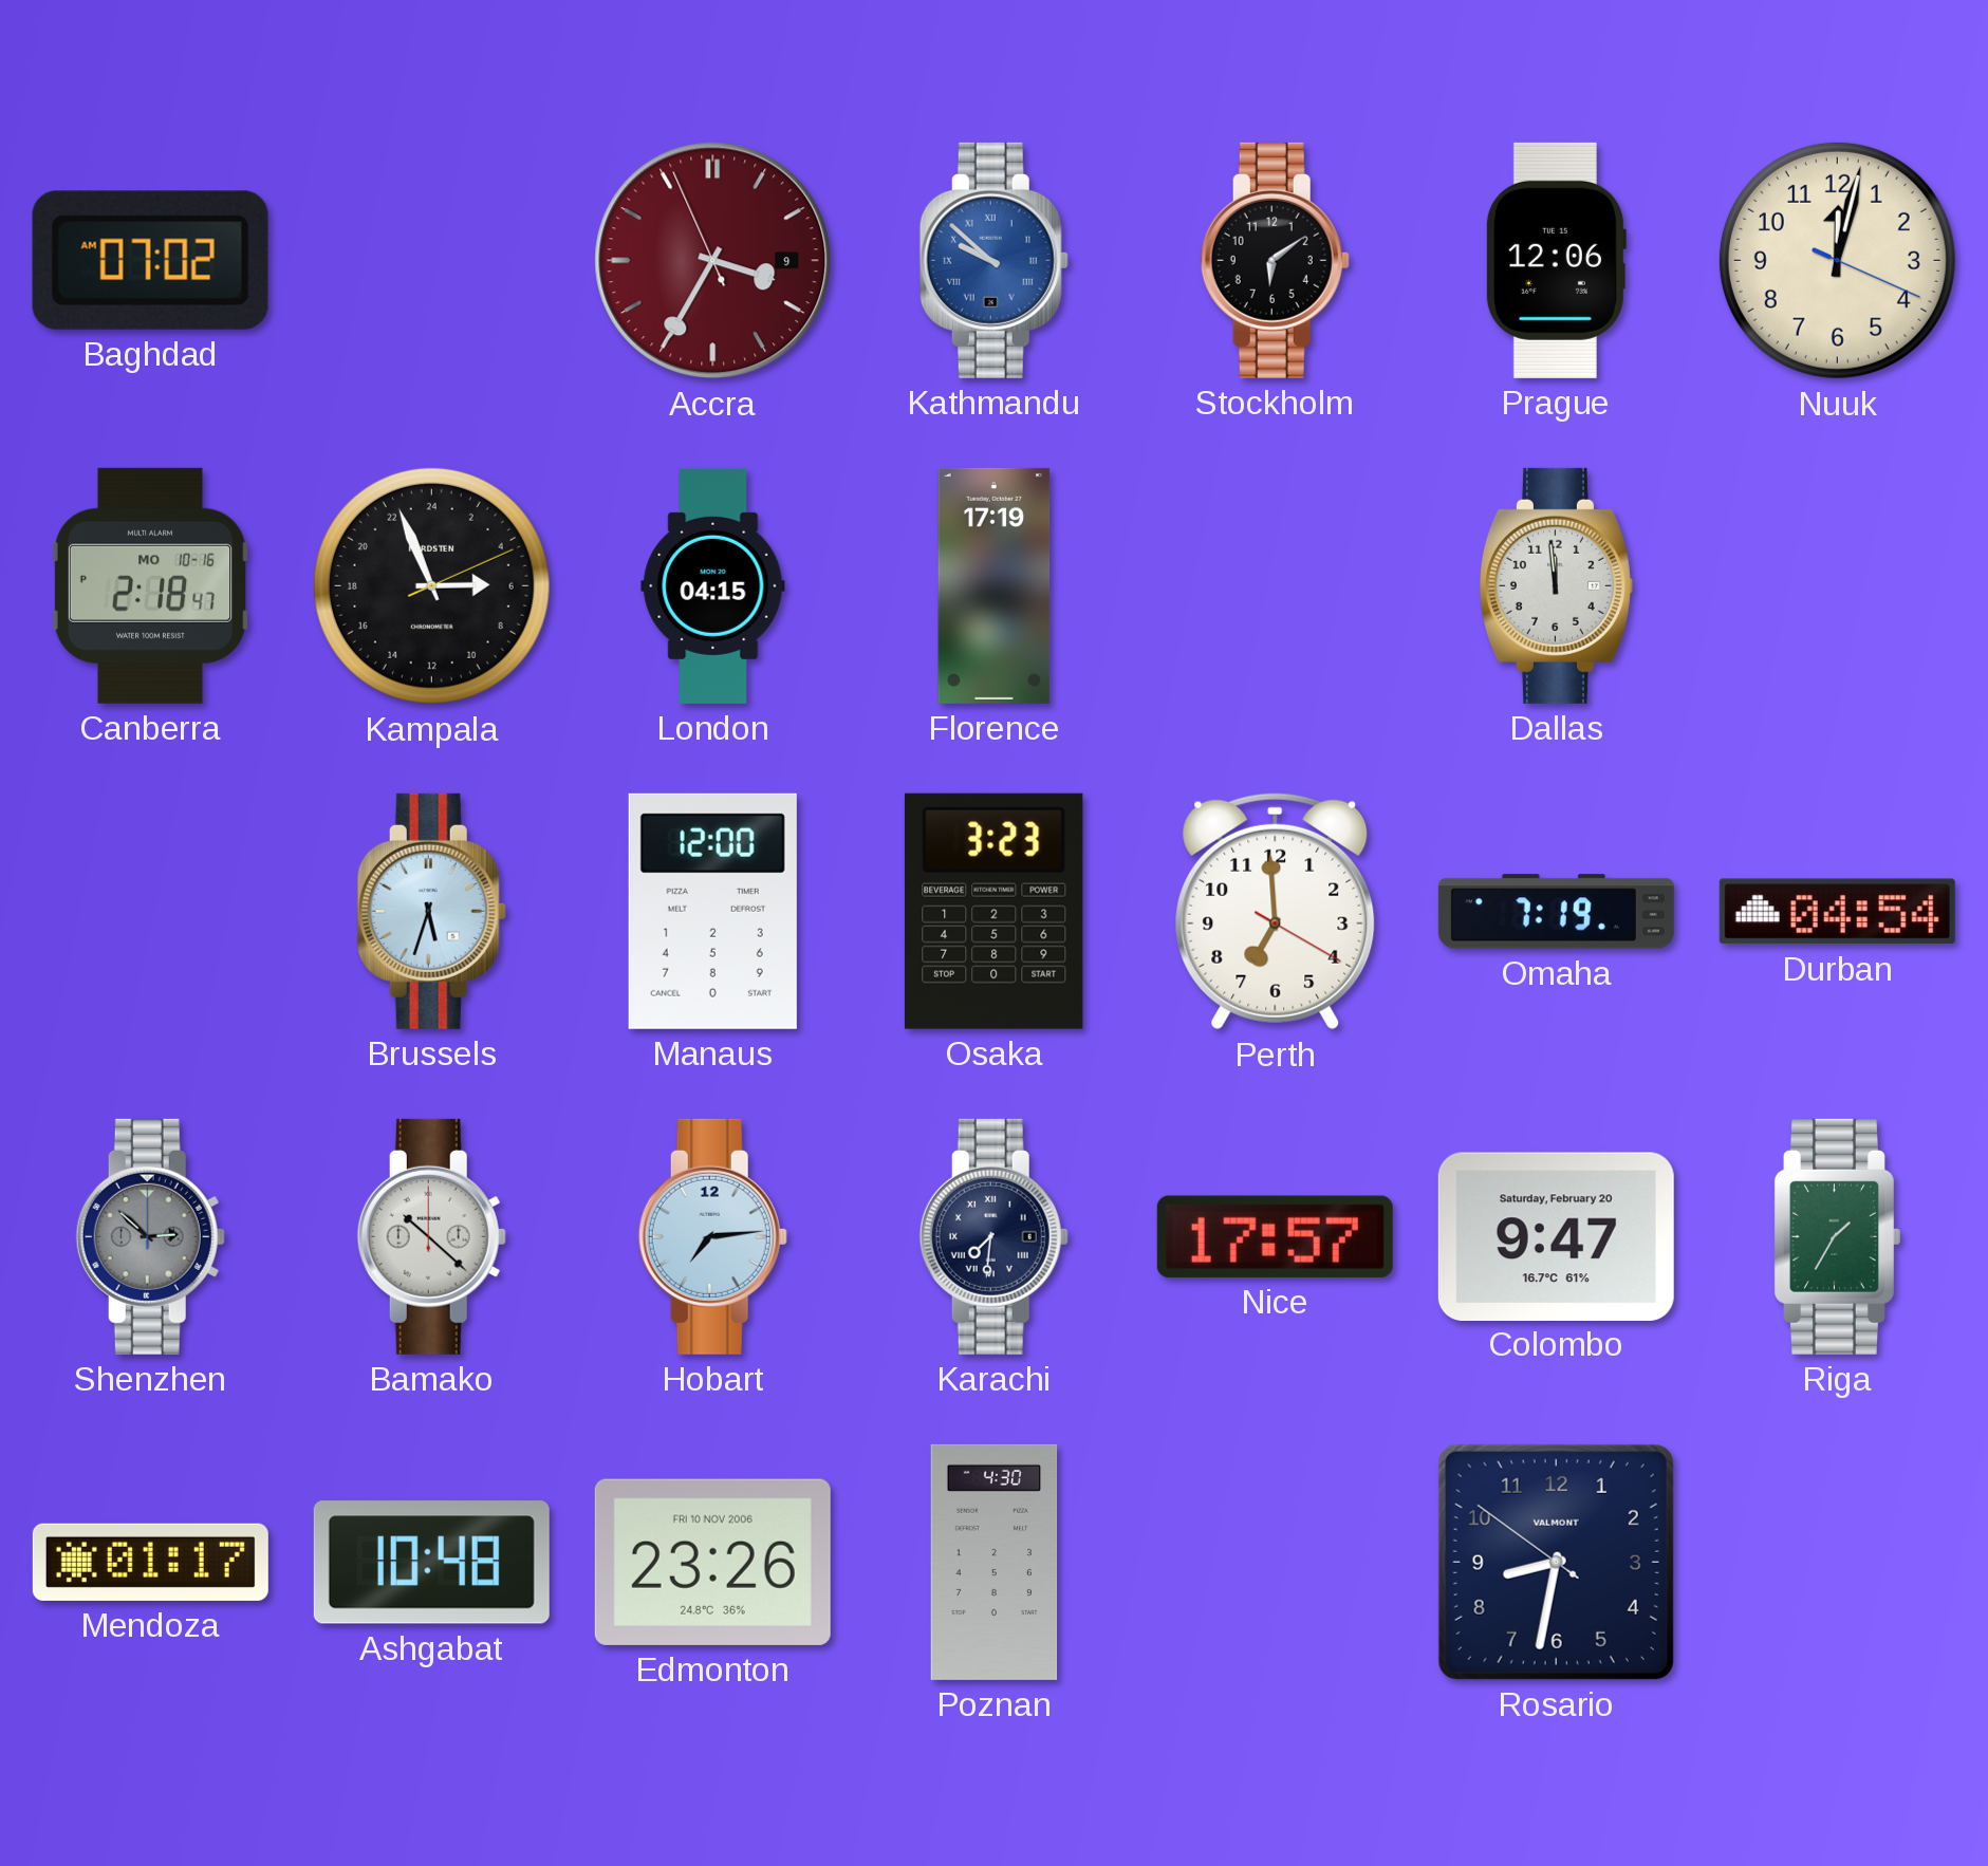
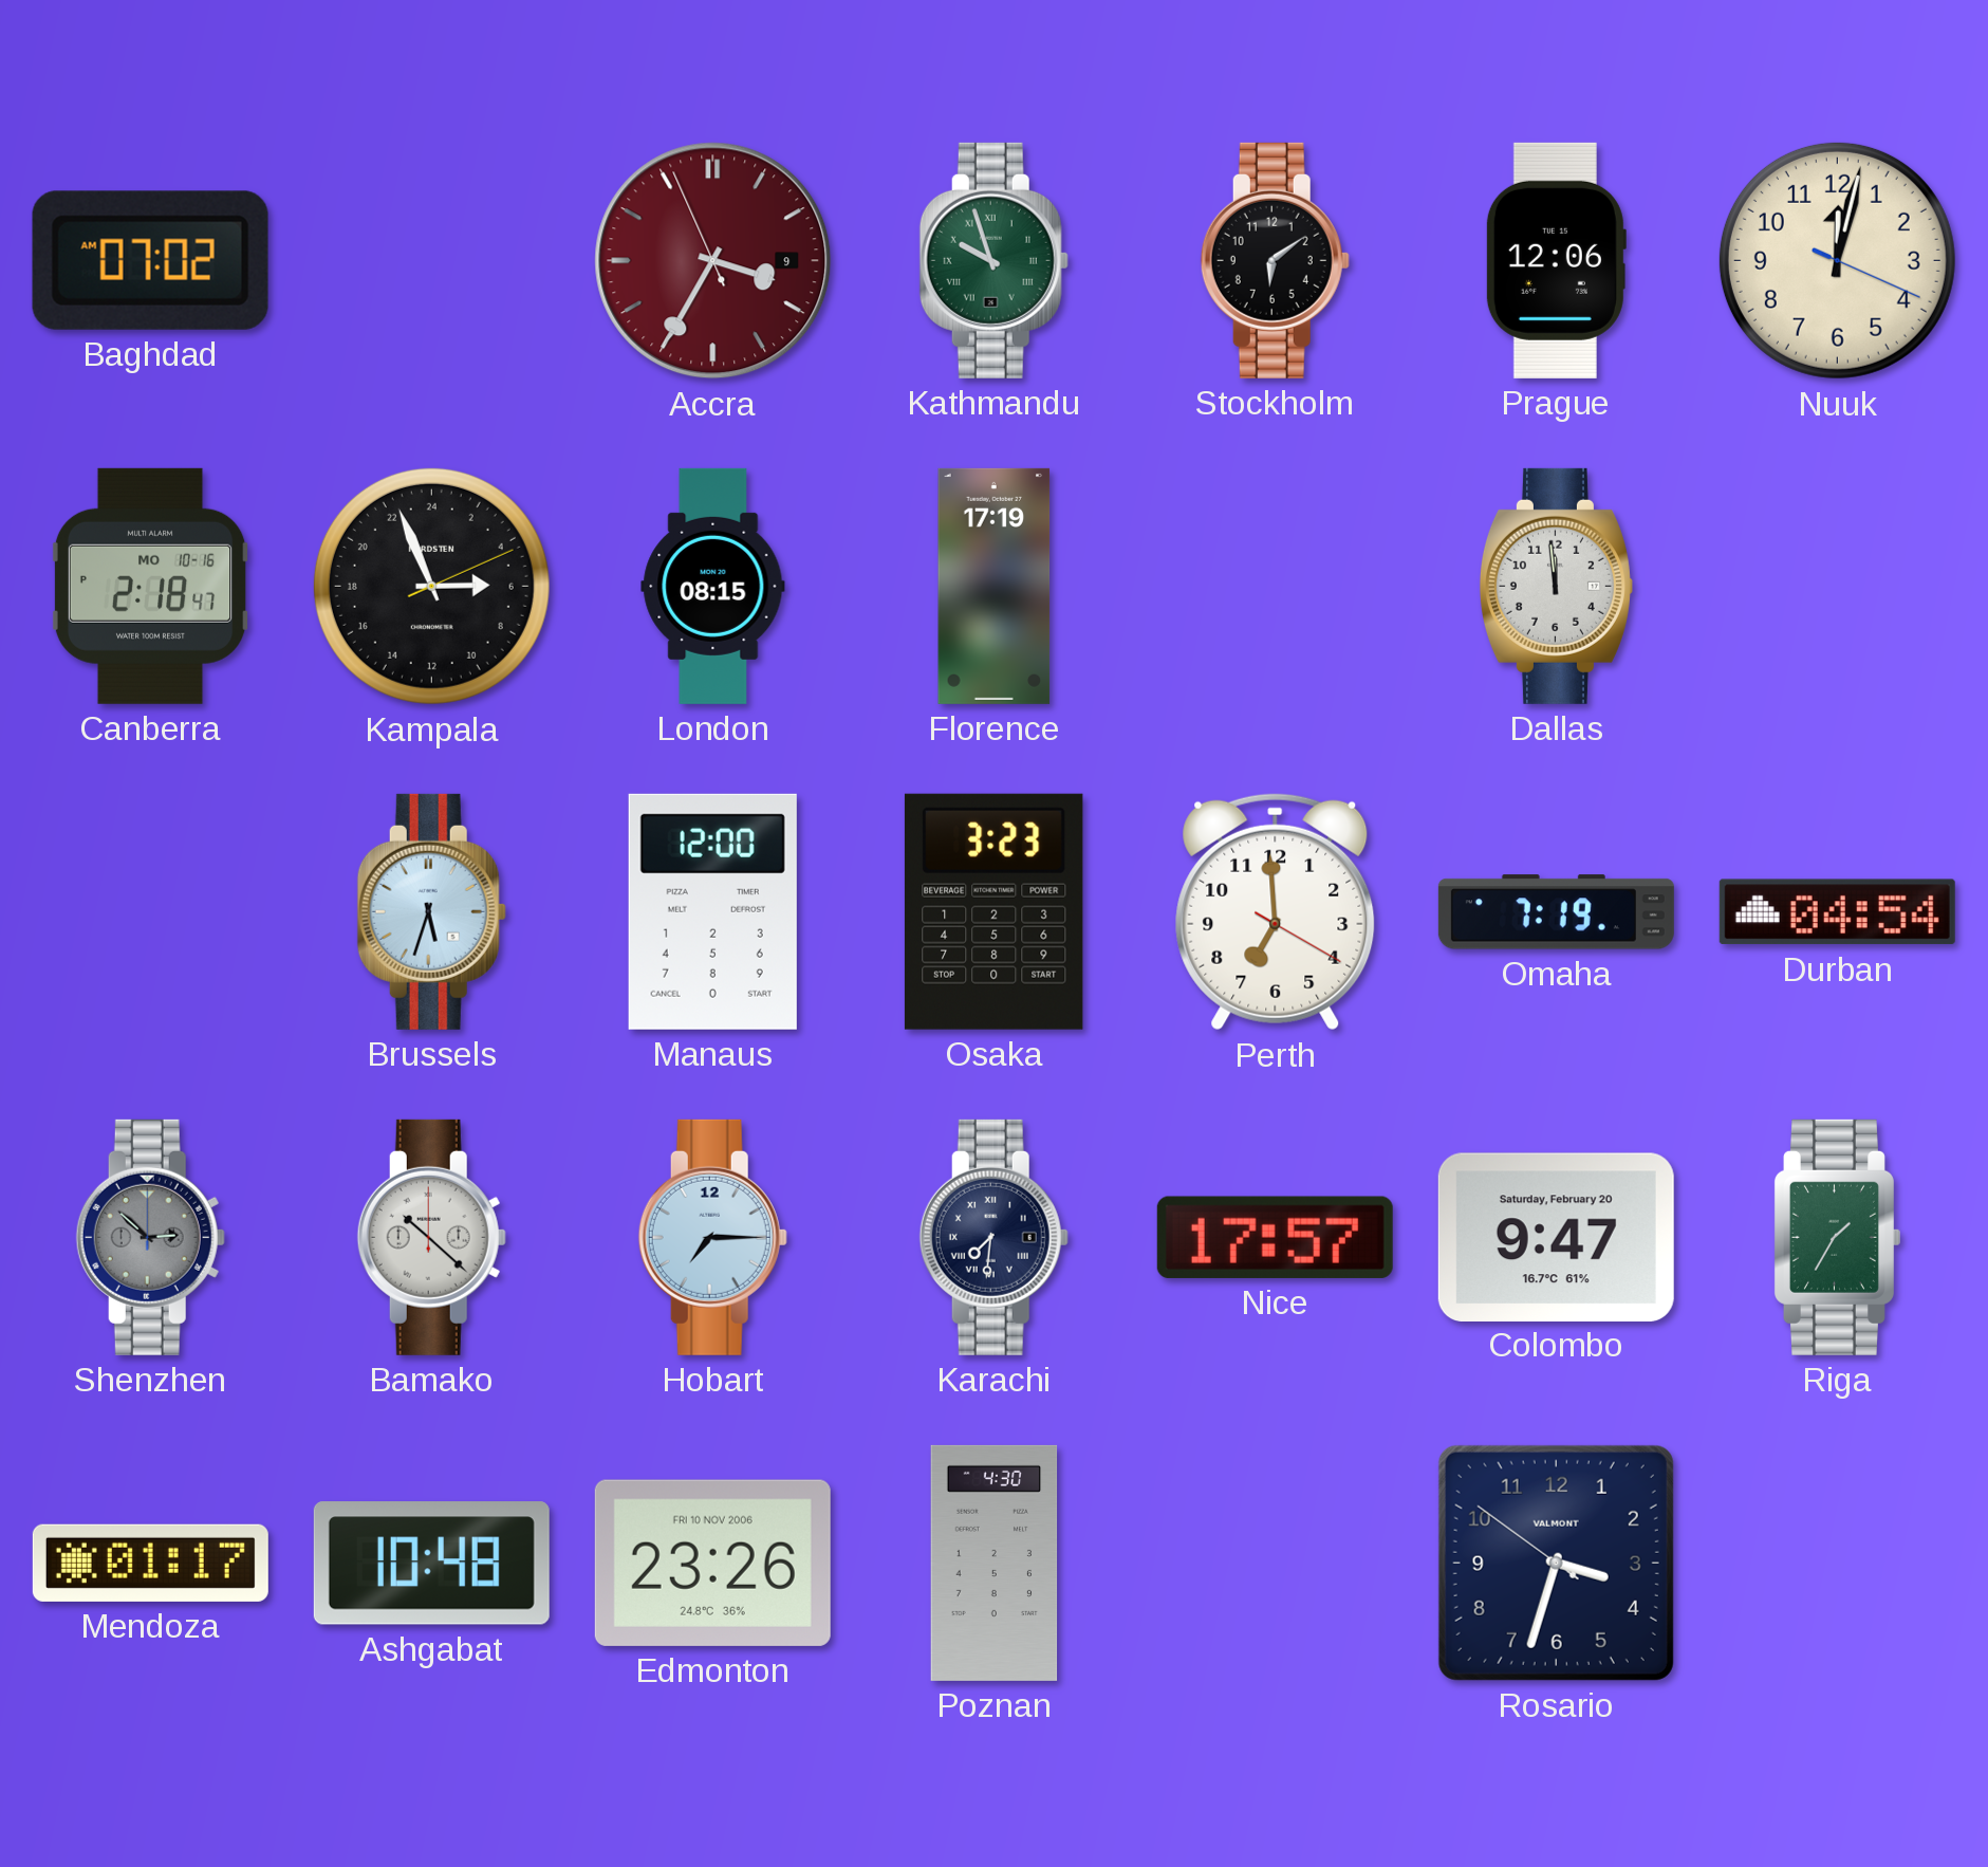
Kathmandu: 9:52 -> 9:57 (993, 260)
Kathmandu dial: blue -> green (993, 260)
London: 04:15 -> 08:15 (713, 586)
Hobart: 7:14 -> 7:15 (712, 1237)
Rosario: 8:31 -> 3:32 (1556, 1563)
